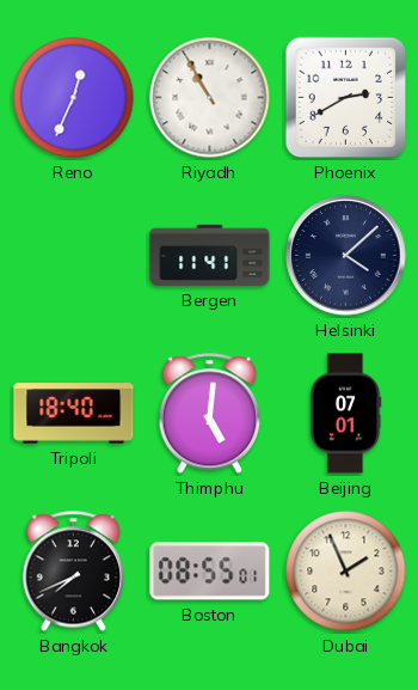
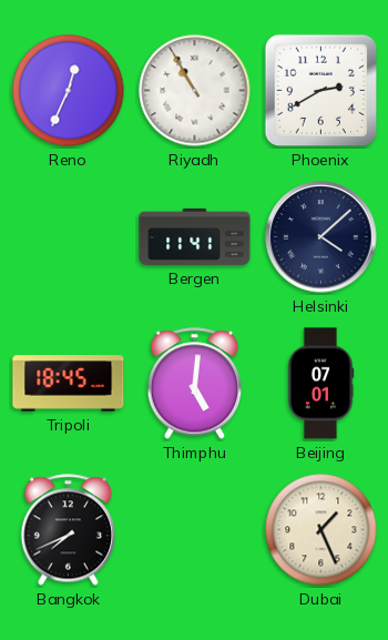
Tripoli: 18:40 -> 18:45 (69, 384)
Boston: 08:55 -> none (210, 572)
Dubai: 1:56 -> 1:26 (321, 530)
